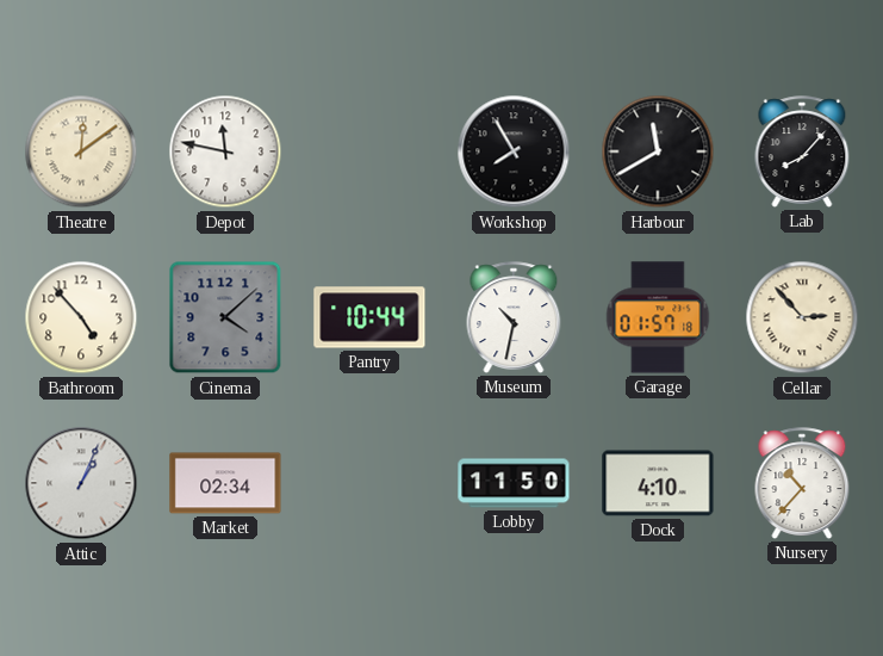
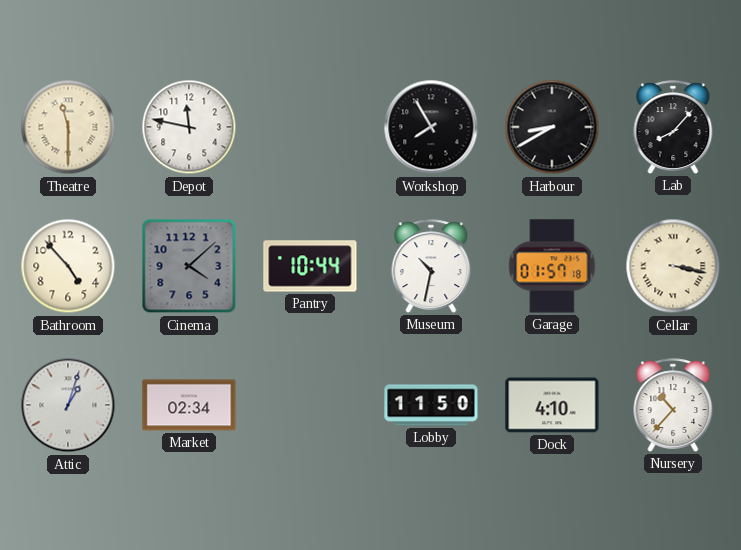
Theatre: 12:09 -> 11:30 (68, 127)
Harbour: 11:40 -> 8:40 (552, 127)
Cellar: 2:53 -> 3:17 (673, 266)
Attic: 1:04 -> 1:03 (68, 405)
